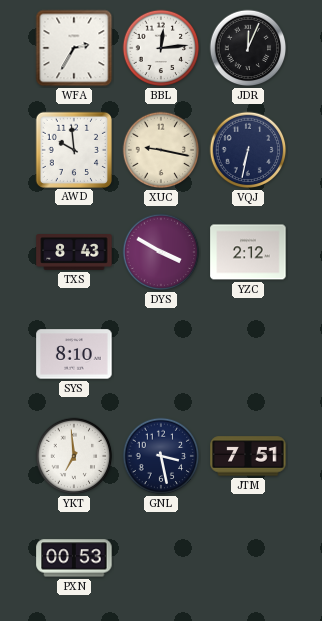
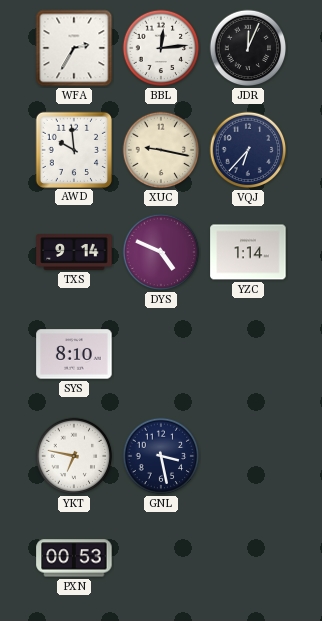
VQJ: 6:32 -> 6:37 (248, 150)
TXS: 8:43 -> 9:14 (74, 253)
DYS: 3:50 -> 4:49 (161, 252)
YZC: 2:12 -> 1:14 (248, 252)
YKT: 6:59 -> 6:47 (74, 456)
JTM: 7:51 -> none (248, 456)
